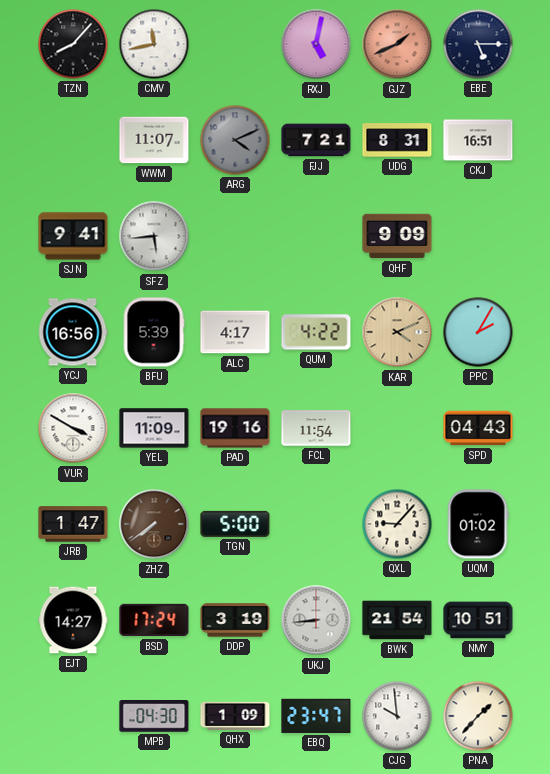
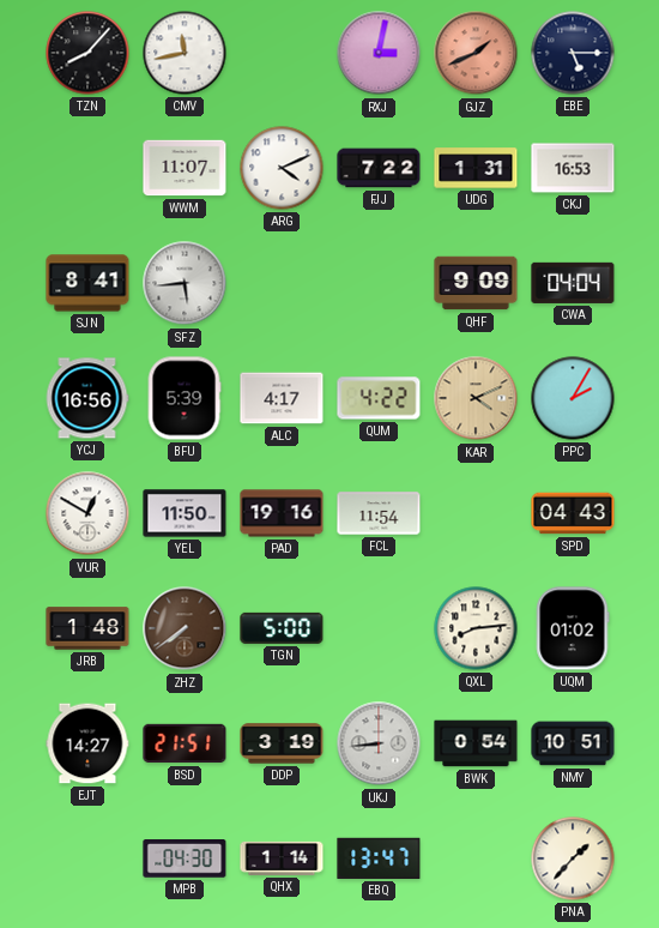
RXJ: 5:02 -> 3:02 (379, 53)
ARG dial: grey -> white (282, 168)
FJJ: 7:21 -> 7:22 (379, 168)
UDG: 8:31 -> 1:31 (476, 168)
CKJ: 16:51 -> 16:53 (573, 168)
SJN: 9:41 -> 8:41 (87, 283)
CWA: none -> 04:04 (573, 283)
VUR: 3:50 -> 12:50 (87, 513)
YEL: 11:09 -> 11:50 (185, 513)
JRB: 1:47 -> 1:48 (87, 628)
QXL: 9:07 -> 8:14 (476, 628)
BSD: 17:24 -> 21:51 (185, 743)
BWK: 21:54 -> 0:54 (476, 743)
QHX: 1:09 -> 1:14 (282, 858)
EBQ: 23:47 -> 13:47 (379, 858)
CJG: 9:59 -> none (397, 716)
